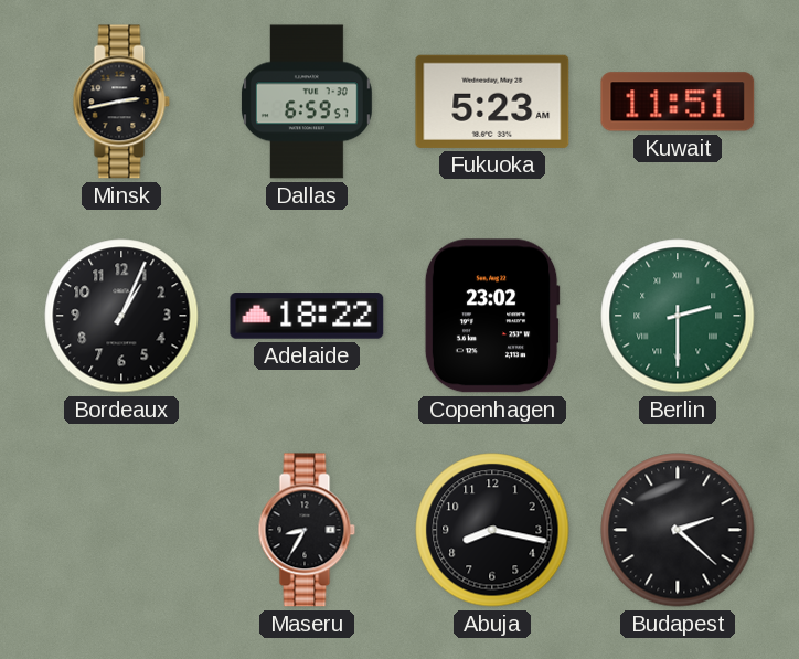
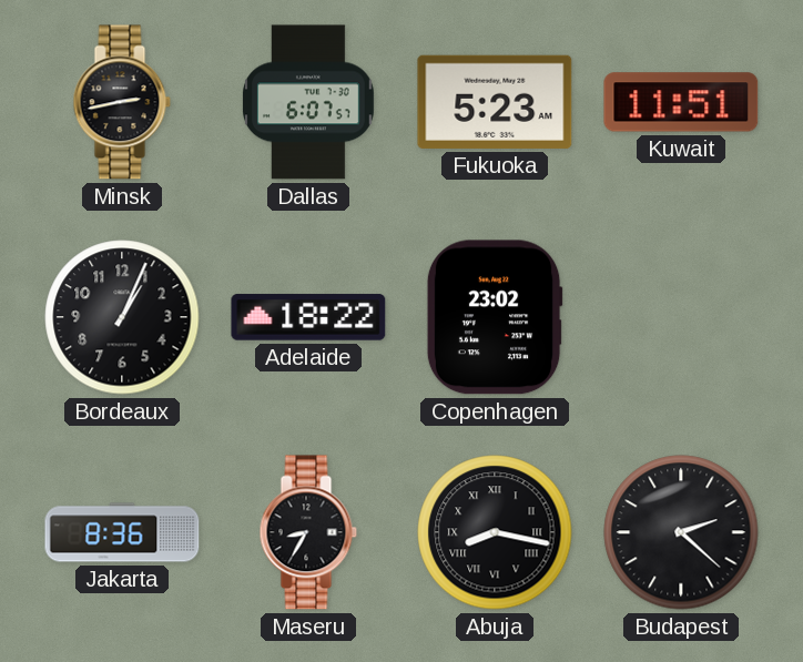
Dallas: 6:59 -> 6:07 (308, 102)
Berlin: 2:30 -> none (678, 316)
Jakarta: none -> 8:36 (122, 532)
Abuja numerals: Arabic -> Roman (495, 532)
